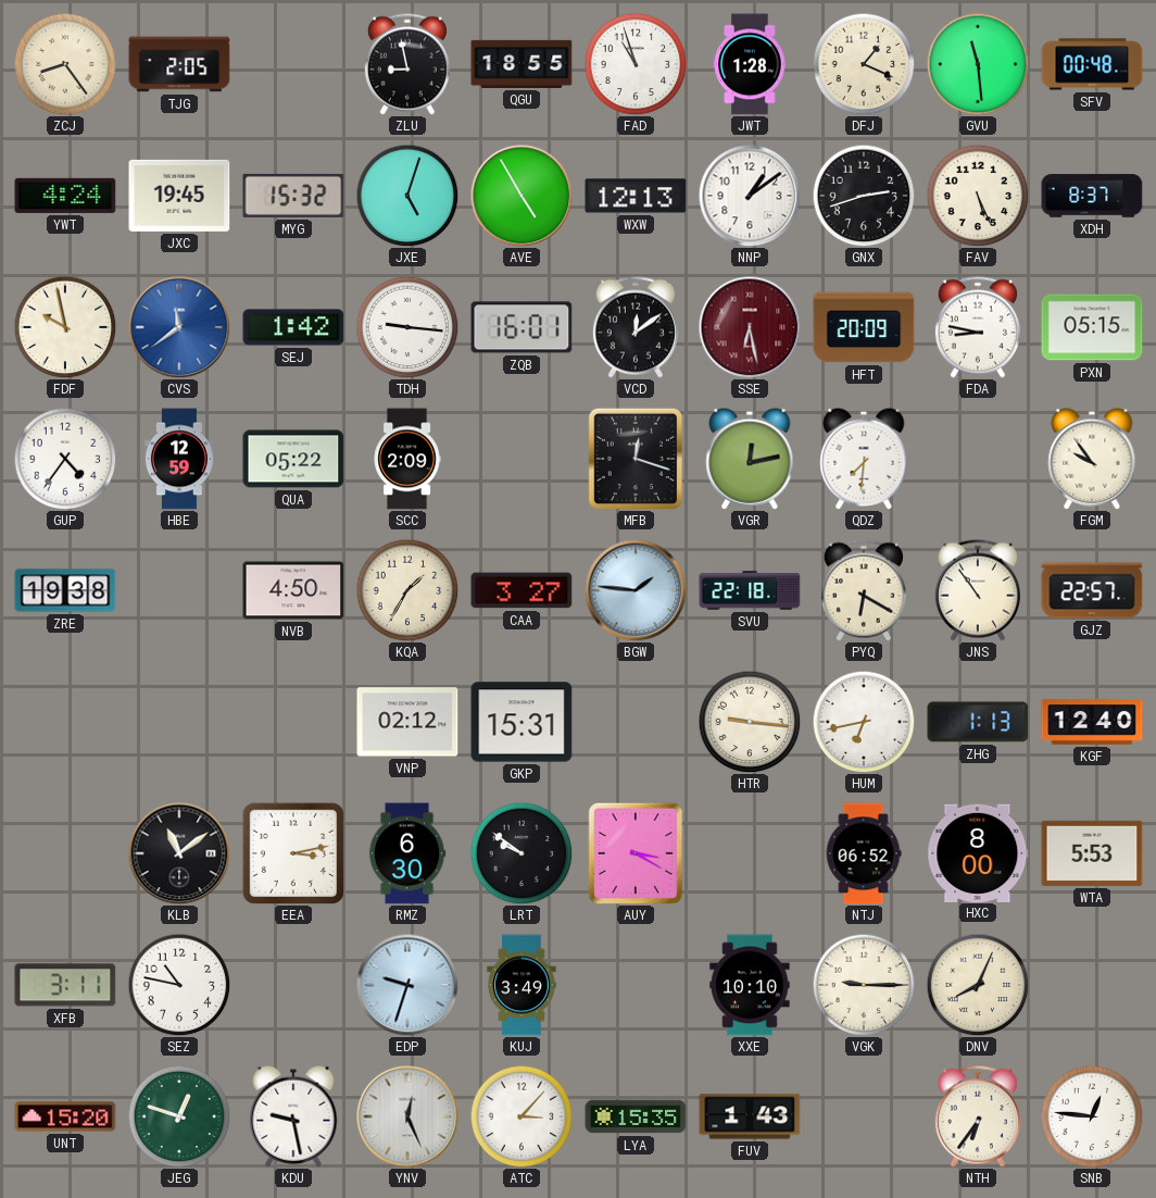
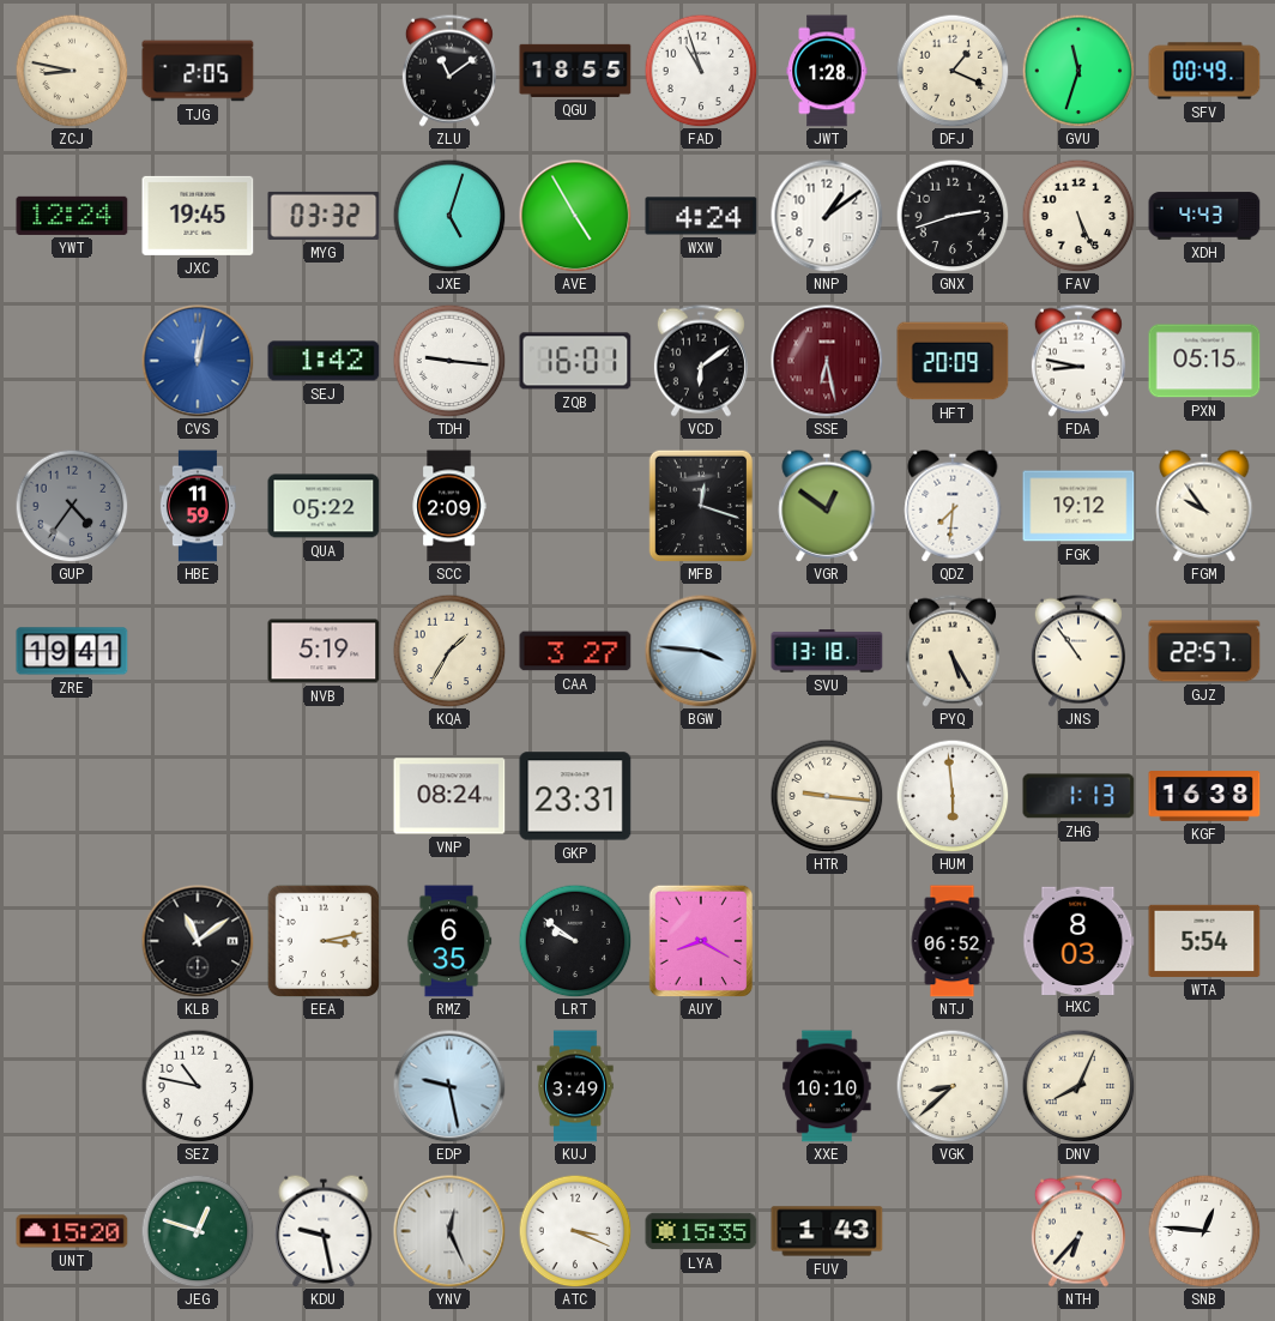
ZCJ: 8:24 -> 8:47 (72, 71)
ZLU: 8:58 -> 11:09 (449, 71)
GVU: 11:29 -> 11:33 (1078, 71)
SFV: 00:48 -> 00:49 (1204, 71)
YWT: 4:24 -> 12:24 (72, 216)
MYG: 15:32 -> 03:32 (324, 216)
WXW: 12:13 -> 4:24 (701, 216)
XDH: 8:37 -> 4:43 (1204, 216)
FDF: 9:58 -> none (65, 327)
CVS: 11:39 -> 12:02 (198, 361)
VCD: 12:09 -> 6:09 (701, 361)
GUP dial: white -> grey (72, 506)
HBE: 12:59 -> 11:59 (198, 506)
VGR: 12:13 -> 12:51 (827, 506)
FGK: none -> 19:12 (1078, 506)
ZRE: 19:38 -> 19:41 (72, 651)
NVB: 4:50 -> 5:19 (324, 651)
BGW: 1:46 -> 3:46 (701, 651)
SVU: 22:18 -> 13:18 (827, 651)
PYQ: 6:20 -> 5:25 (953, 651)
VNP: 02:12 -> 08:24 (449, 796)
GKP: 15:31 -> 23:31 (575, 796)
HUM: 6:43 -> 5:59 (953, 796)
KGF: 12:40 -> 16:38 (1204, 796)
RMZ: 6:30 -> 6:35 (449, 941)
AUY: 3:20 -> 8:20 (700, 941)
HXC: 8:00 -> 8:03 (1078, 940)
WTA: 5:53 -> 5:54 (1204, 941)
XFB: 3:11 -> none (65, 985)
EDP: 9:33 -> 9:28 (449, 1086)
VGK: 9:15 -> 8:38 (953, 1086)
ATC: 3:07 -> 3:19 (575, 1231)
NTH: 6:36 -> 6:37 (1078, 1231)
